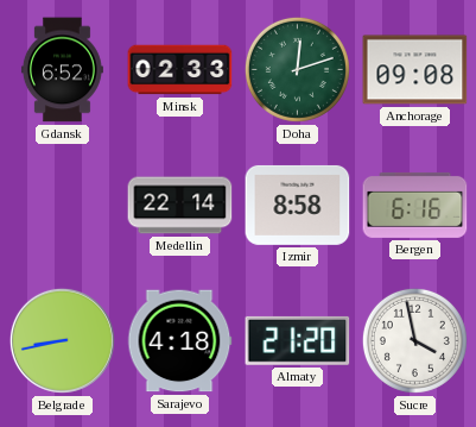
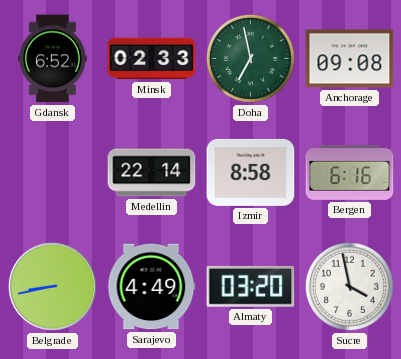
Doha: 12:12 -> 6:58 (250, 58)
Sarajevo: 4:18 -> 4:49 (151, 287)
Almaty: 21:20 -> 03:20 (251, 286)
